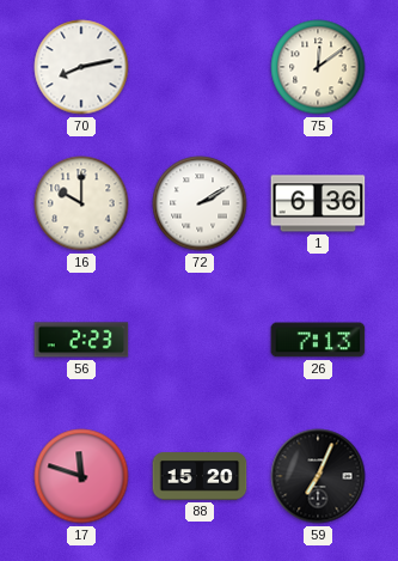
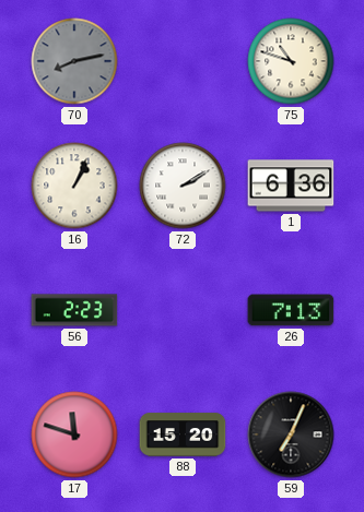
70 dial: white -> grey (74, 61)
75: 12:09 -> 10:48 (291, 61)
16: 10:00 -> 1:04 (74, 186)
